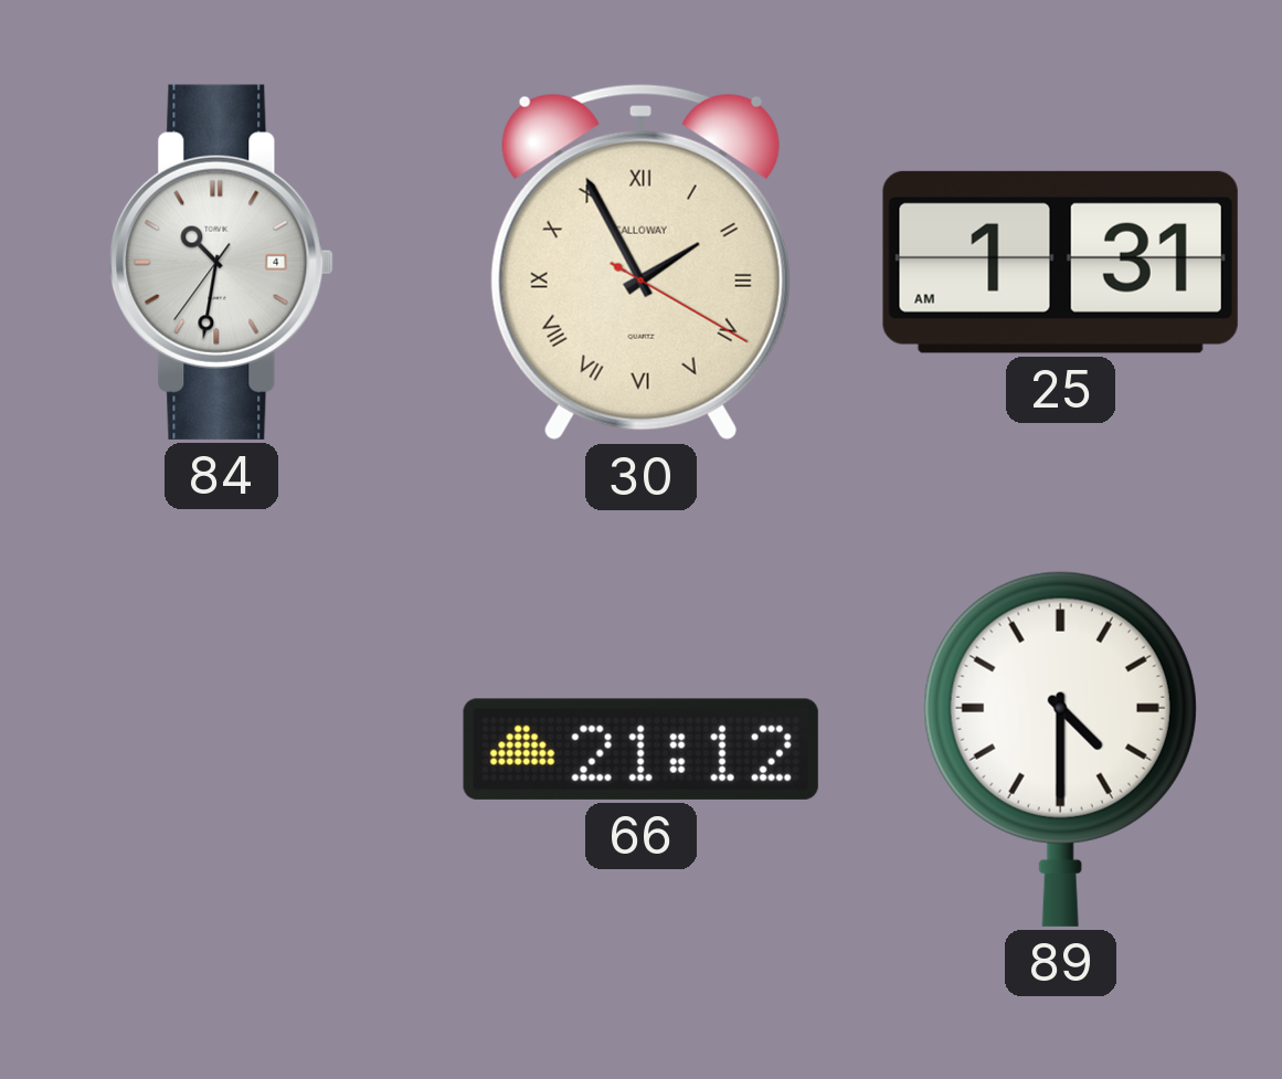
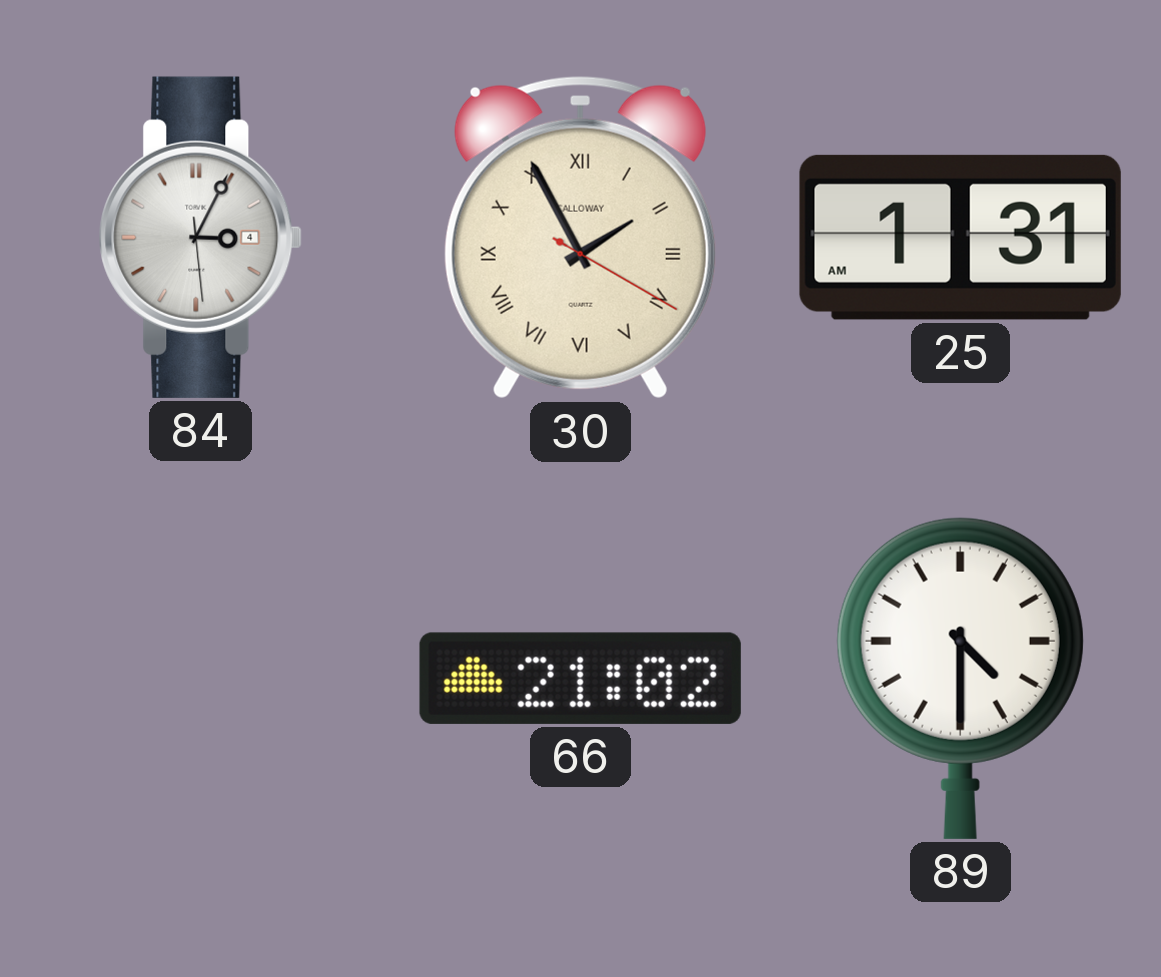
84: 10:31 -> 3:04 (200, 237)
66: 21:12 -> 21:02 (580, 678)
